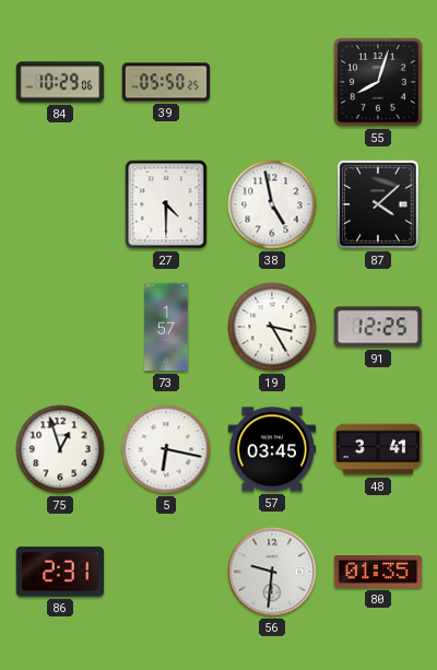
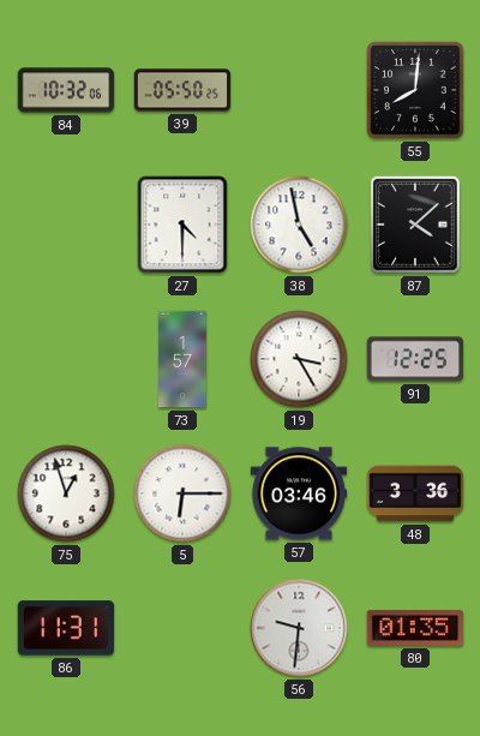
84: 10:29 -> 10:32 (66, 90)
55: 8:03 -> 8:01 (415, 90)
5: 6:17 -> 6:15 (182, 493)
57: 03:45 -> 03:46 (299, 493)
48: 3:41 -> 3:36 (415, 493)
86: 2:31 -> 11:31 (66, 628)
